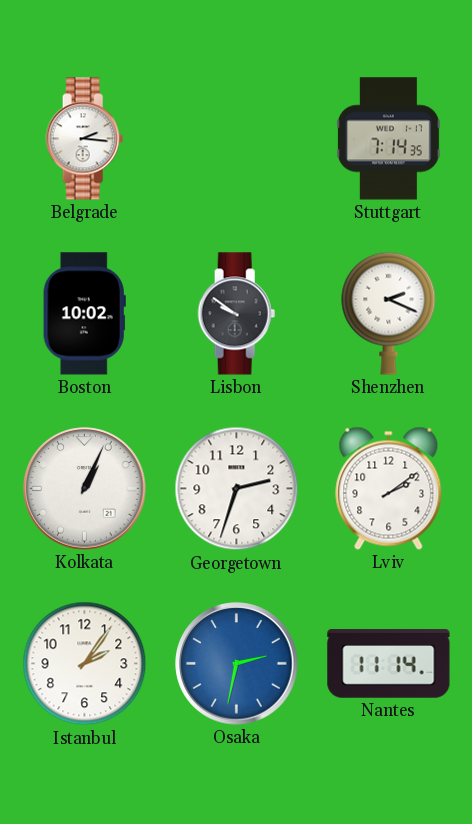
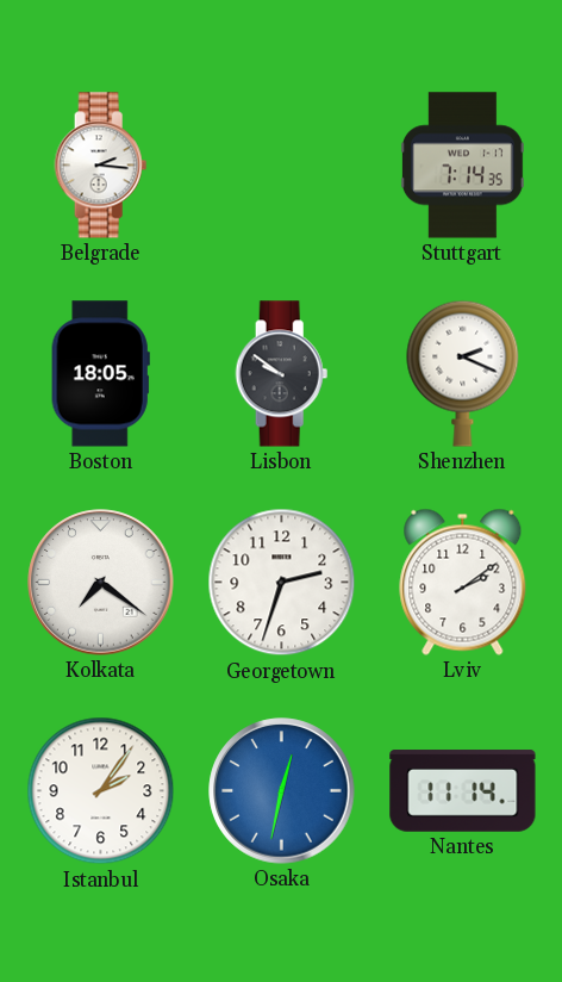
Boston: 10:02 -> 18:05 (100, 374)
Kolkata: 1:04 -> 7:21 (101, 583)
Osaka: 2:32 -> 12:32 (282, 791)
